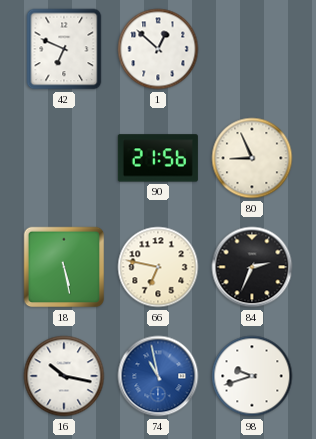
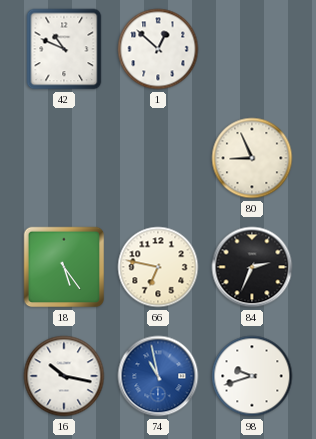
42: 6:49 -> 10:49 (64, 49)
90: 21:56 -> none (158, 158)
18: 5:28 -> 5:24 (64, 267)
